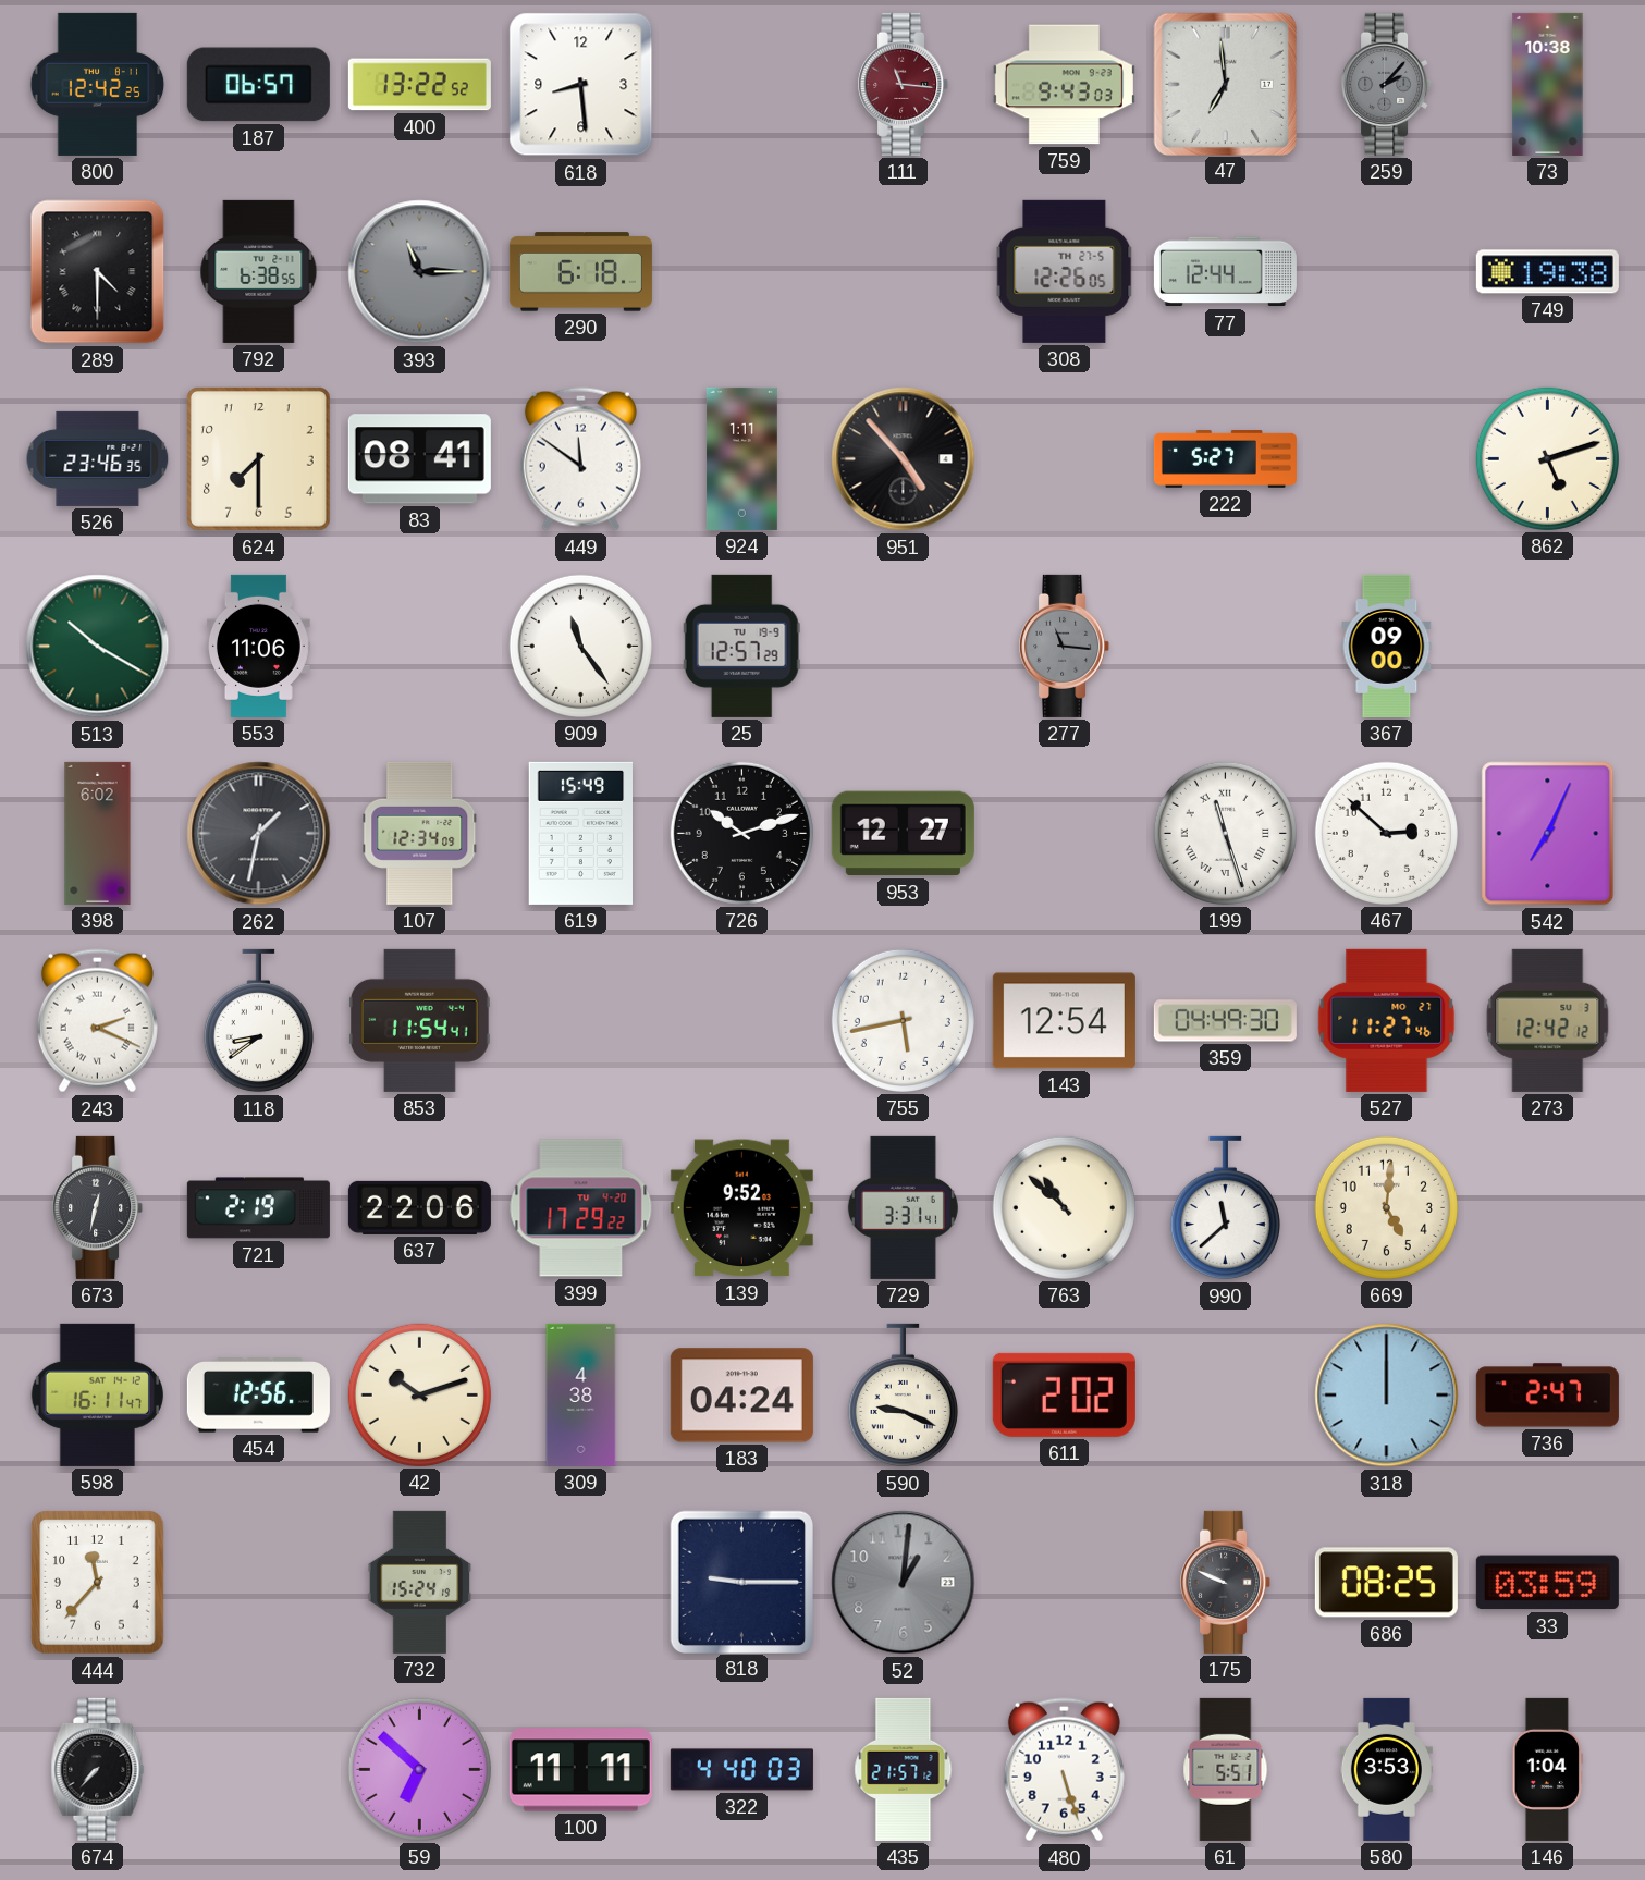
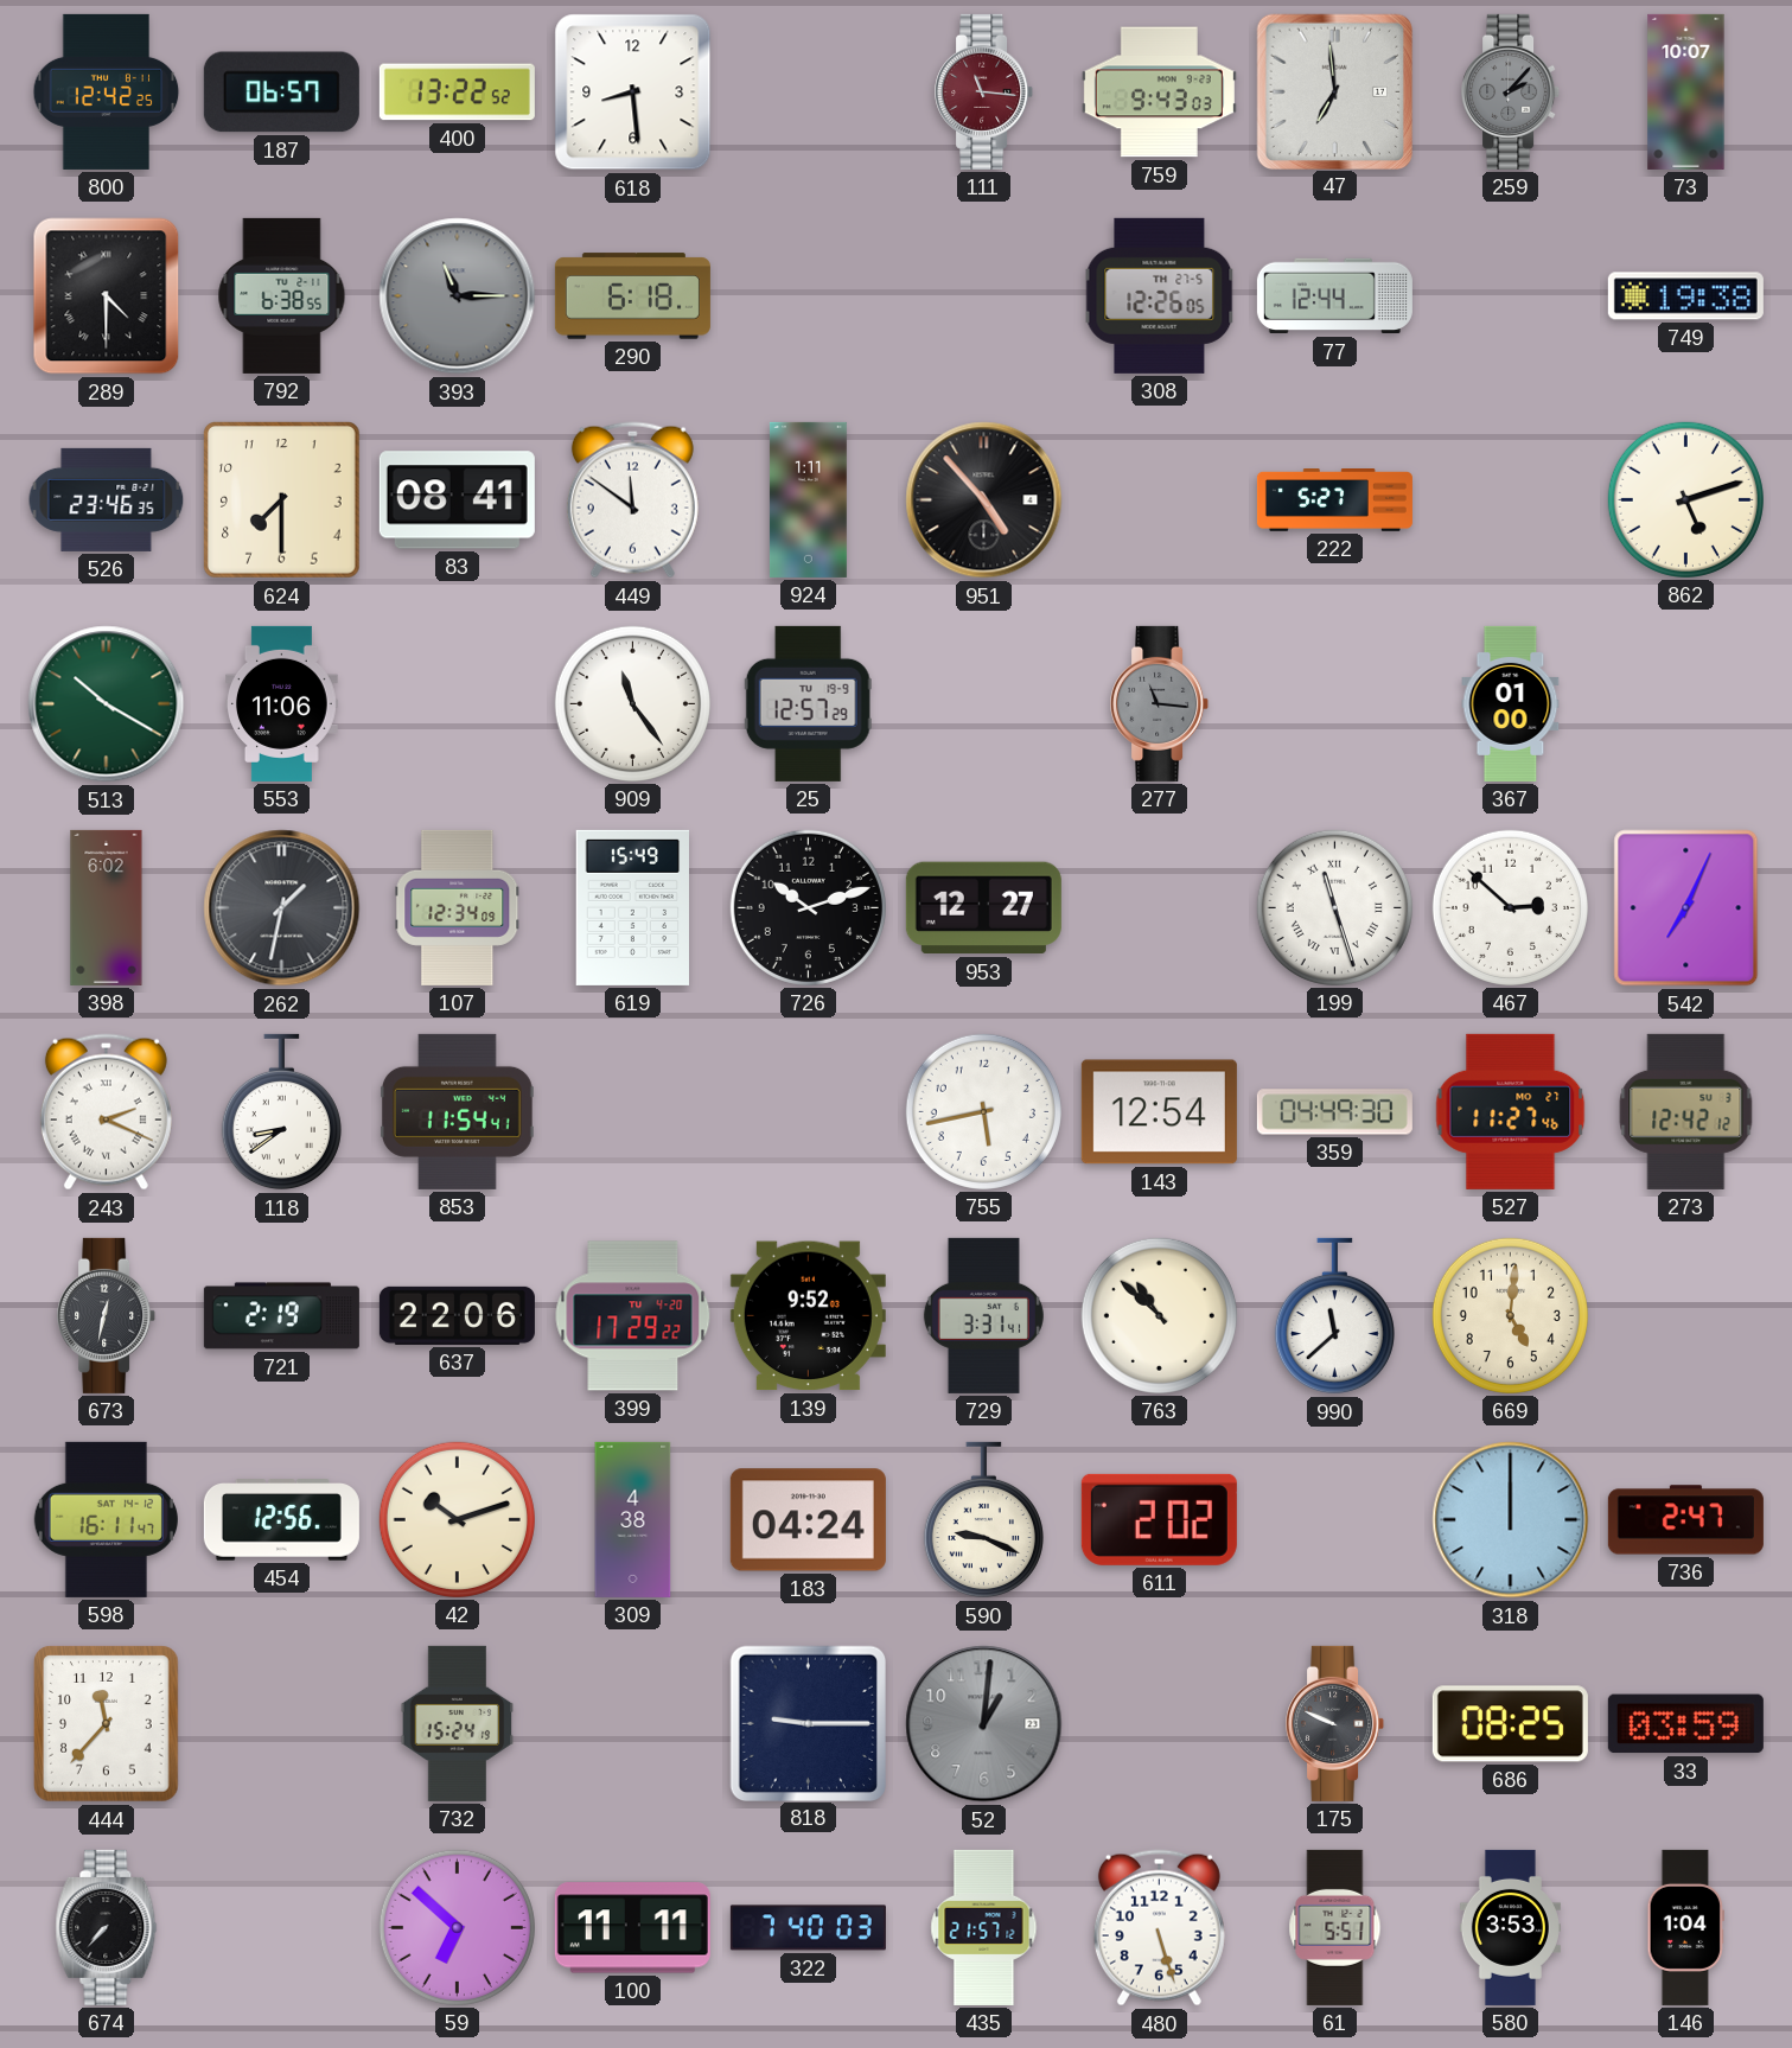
73: 10:38 -> 10:07 (1686, 91)
367: 09:00 -> 01:00 (1511, 703)
322: 4:40 -> 7:40 (808, 1928)
